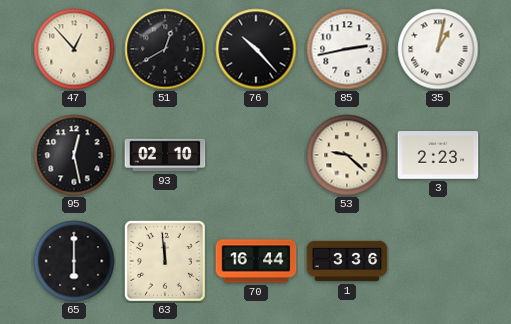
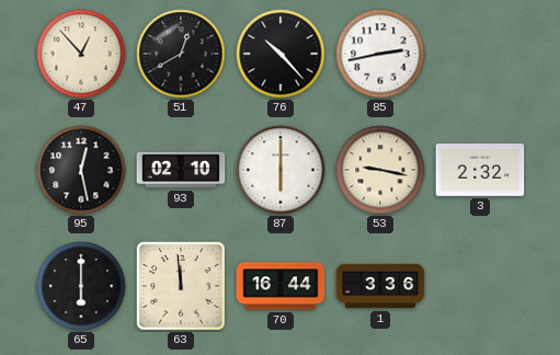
35: 1:02 -> none (438, 49)
87: none -> 6:00 (281, 170)
53: 9:22 -> 9:17 (380, 170)
3: 2:23 -> 2:32 (480, 171)
